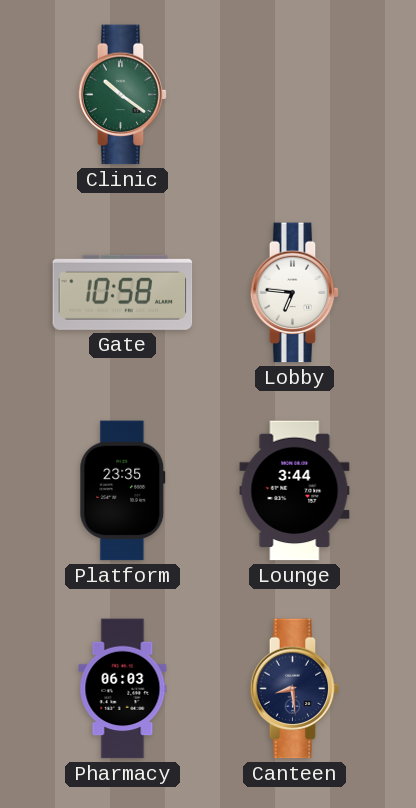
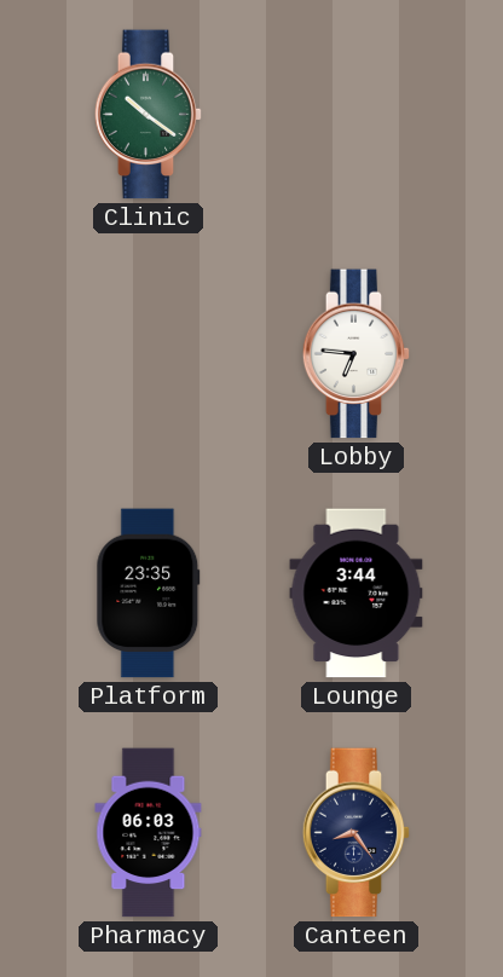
Gate: 10:58 -> none (123, 292)
Canteen: 8:29 -> 8:24 (357, 833)
